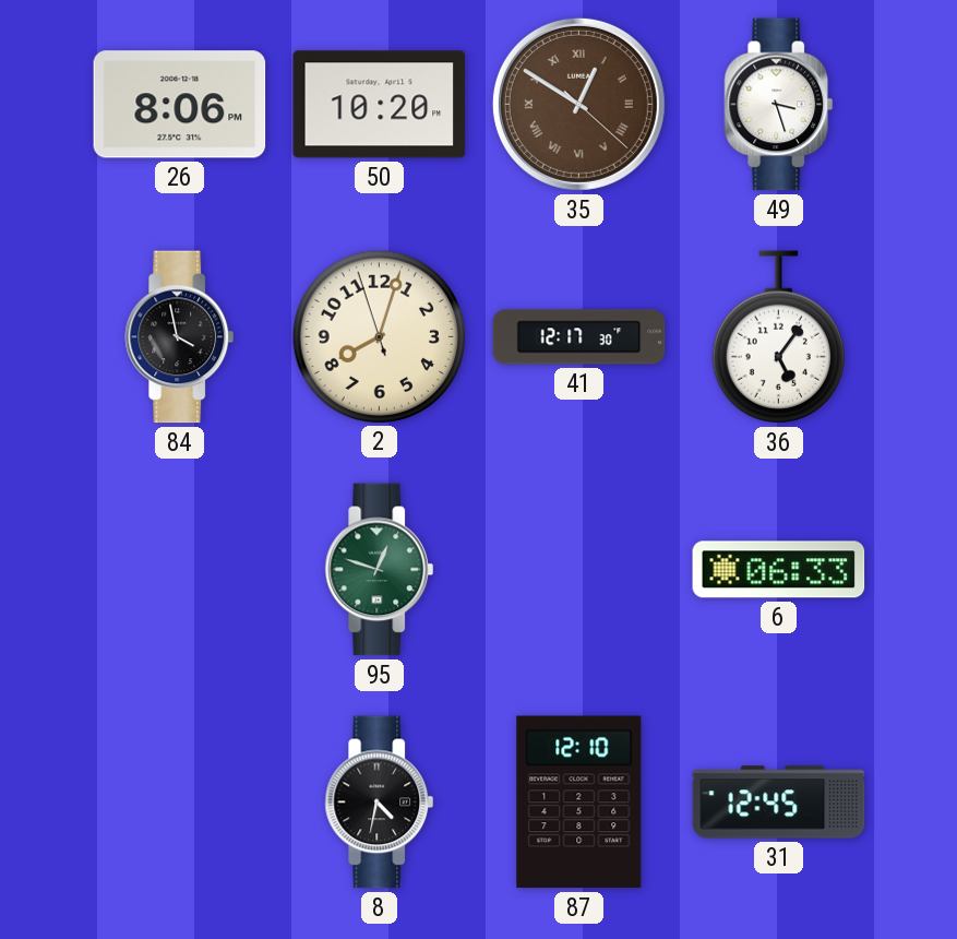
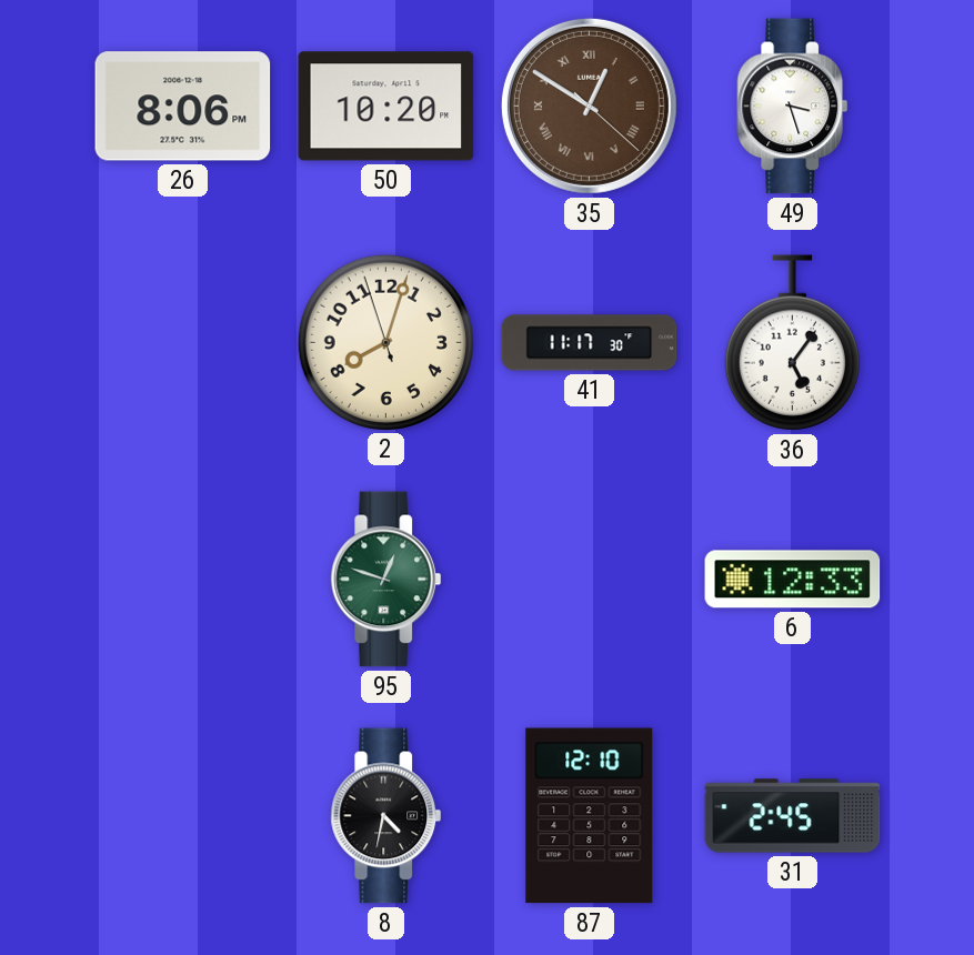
84: 3:58 -> none (180, 337)
41: 12:17 -> 11:17 (590, 343)
6: 06:33 -> 12:33 (793, 580)
31: 12:45 -> 2:45 (793, 816)
